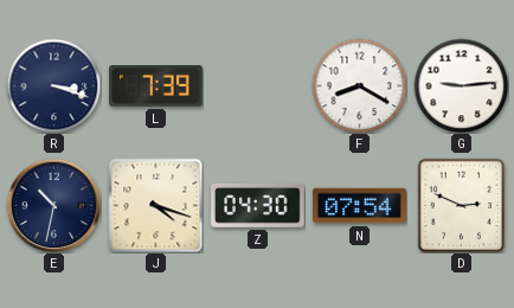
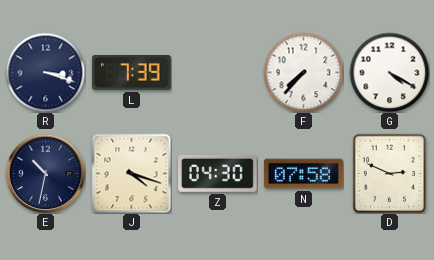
F: 8:20 -> 7:37 (303, 72)
G: 9:14 -> 4:20 (389, 72)
N: 07:54 -> 07:58 (304, 174)
